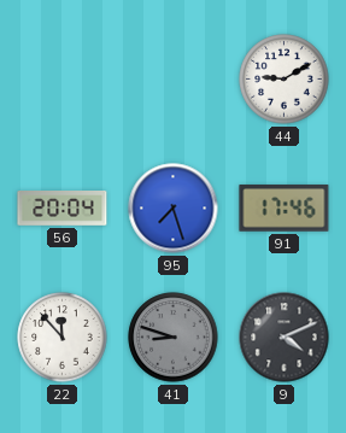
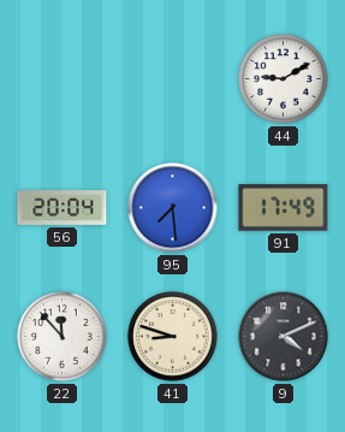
95: 7:27 -> 7:29 (173, 208)
91: 17:46 -> 17:49 (284, 208)
41 dial: grey -> cream (173, 337)
